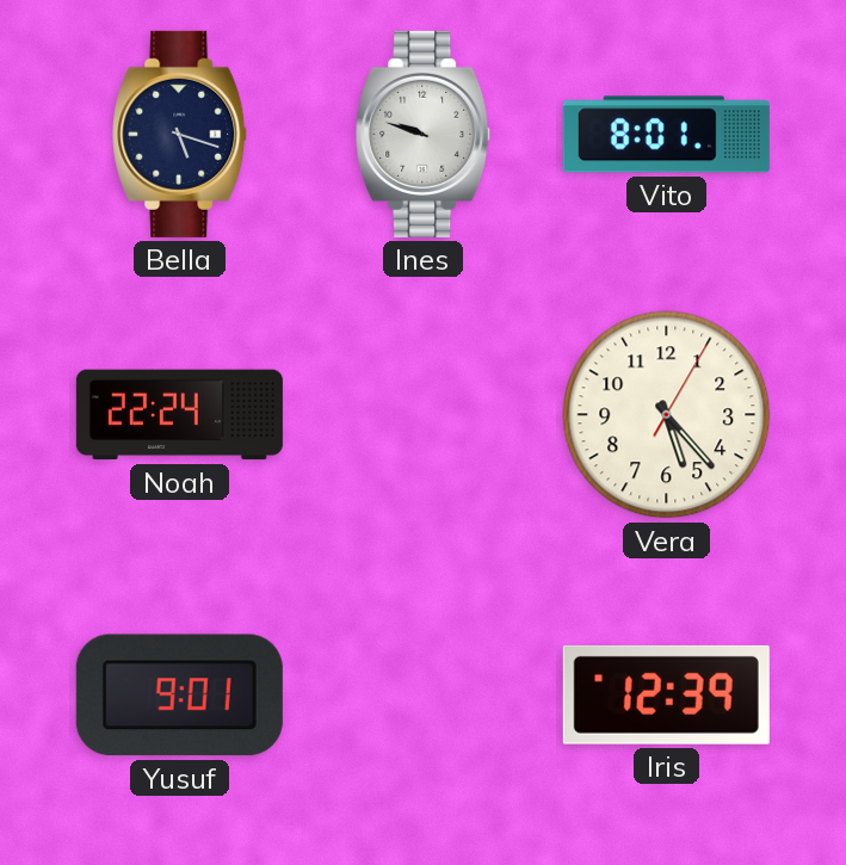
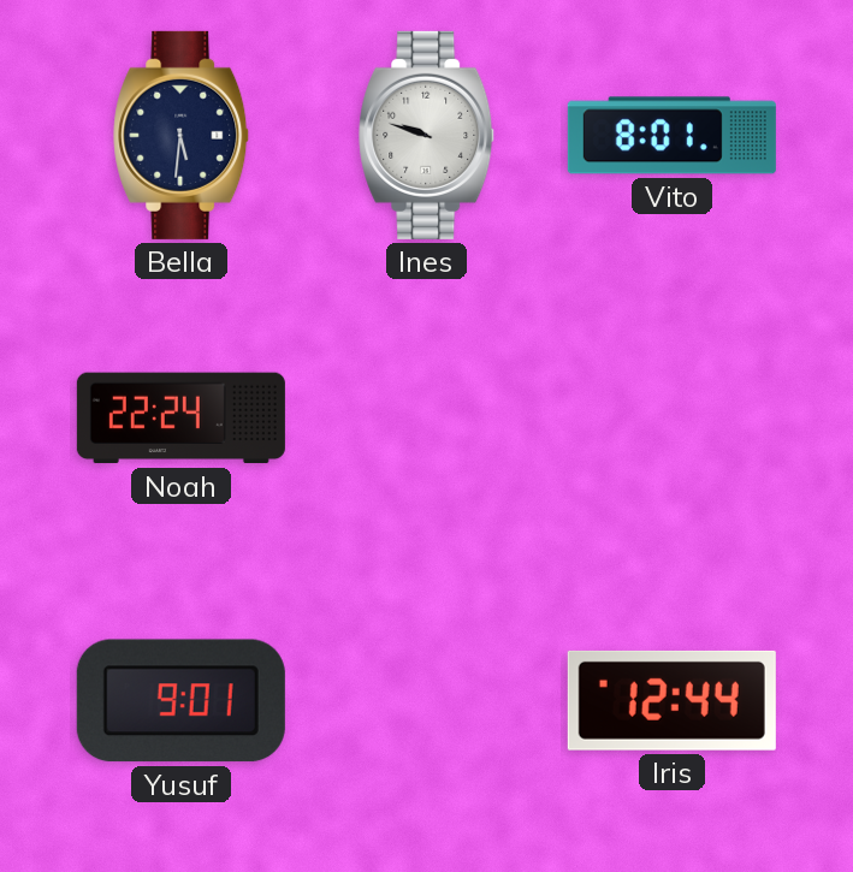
Bella: 5:18 -> 5:31 (182, 135)
Vera: 5:23 -> none (667, 415)
Iris: 12:39 -> 12:44 (671, 700)
